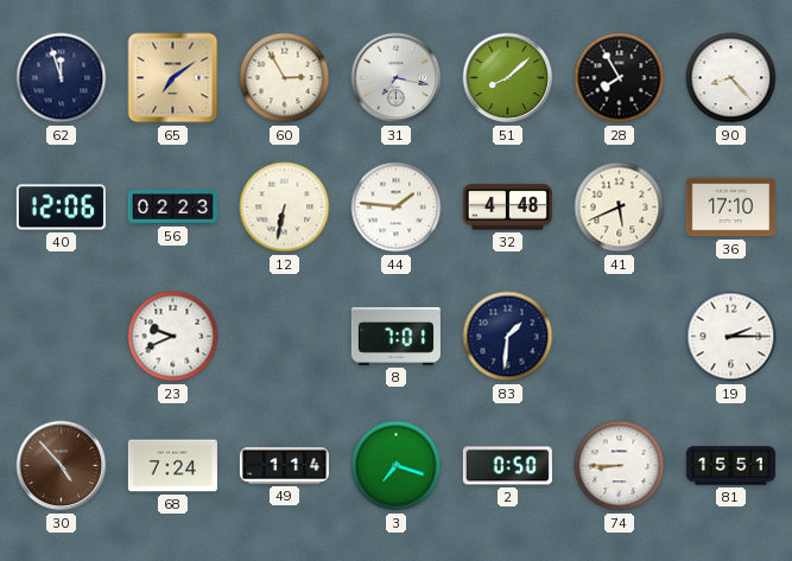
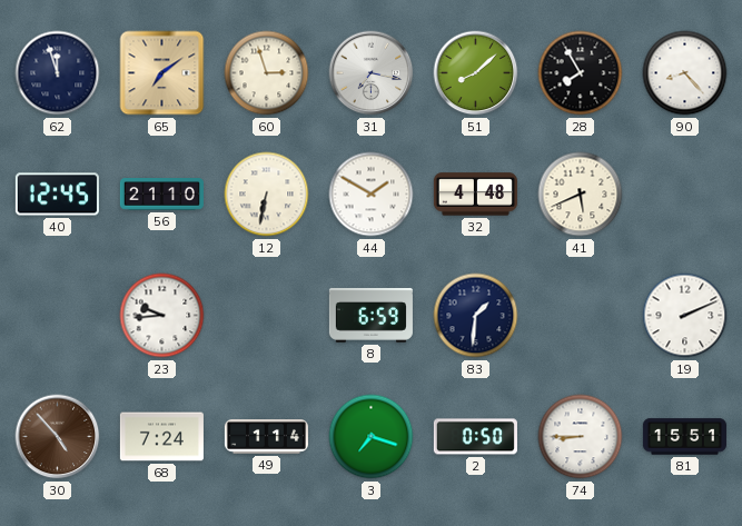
60: 2:55 -> 2:57 (267, 73)
40: 12:06 -> 12:45 (57, 195)
56: 02:23 -> 21:10 (161, 195)
44: 1:46 -> 1:50 (372, 195)
36: 17:10 -> none (730, 208)
23: 9:41 -> 9:44 (162, 316)
8: 7:01 -> 6:59 (370, 315)
19: 2:15 -> 2:11 (685, 316)
